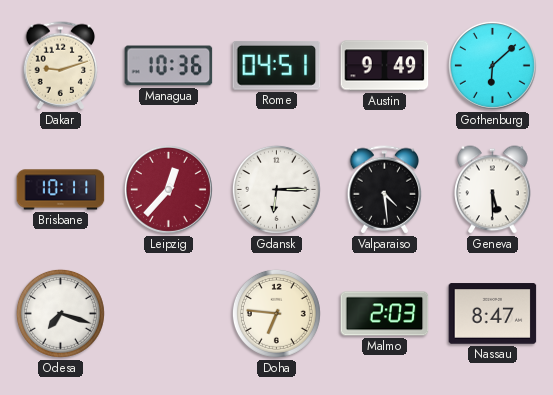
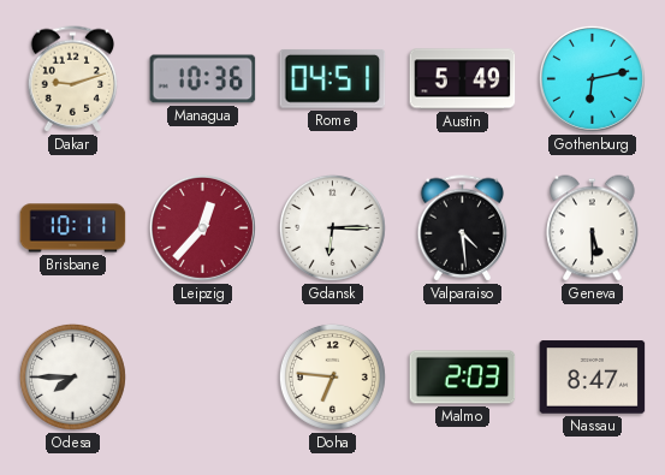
Austin: 9:49 -> 5:49 (463, 79)
Gothenburg: 6:08 -> 6:13 (592, 78)
Odesa: 7:18 -> 7:45 (72, 376)
